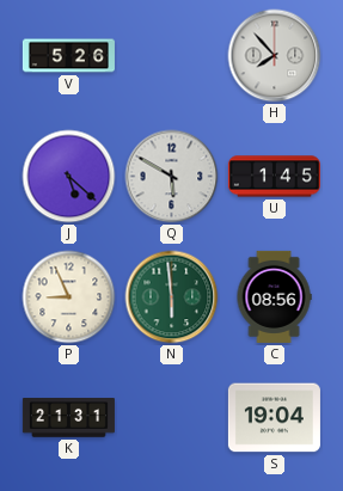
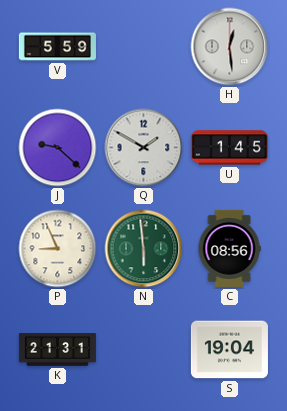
V: 5:26 -> 5:59 (57, 47)
H: 7:53 -> 12:29 (230, 47)
J: 5:22 -> 9:22 (58, 148)
Q: 5:50 -> 1:50 (144, 148)
